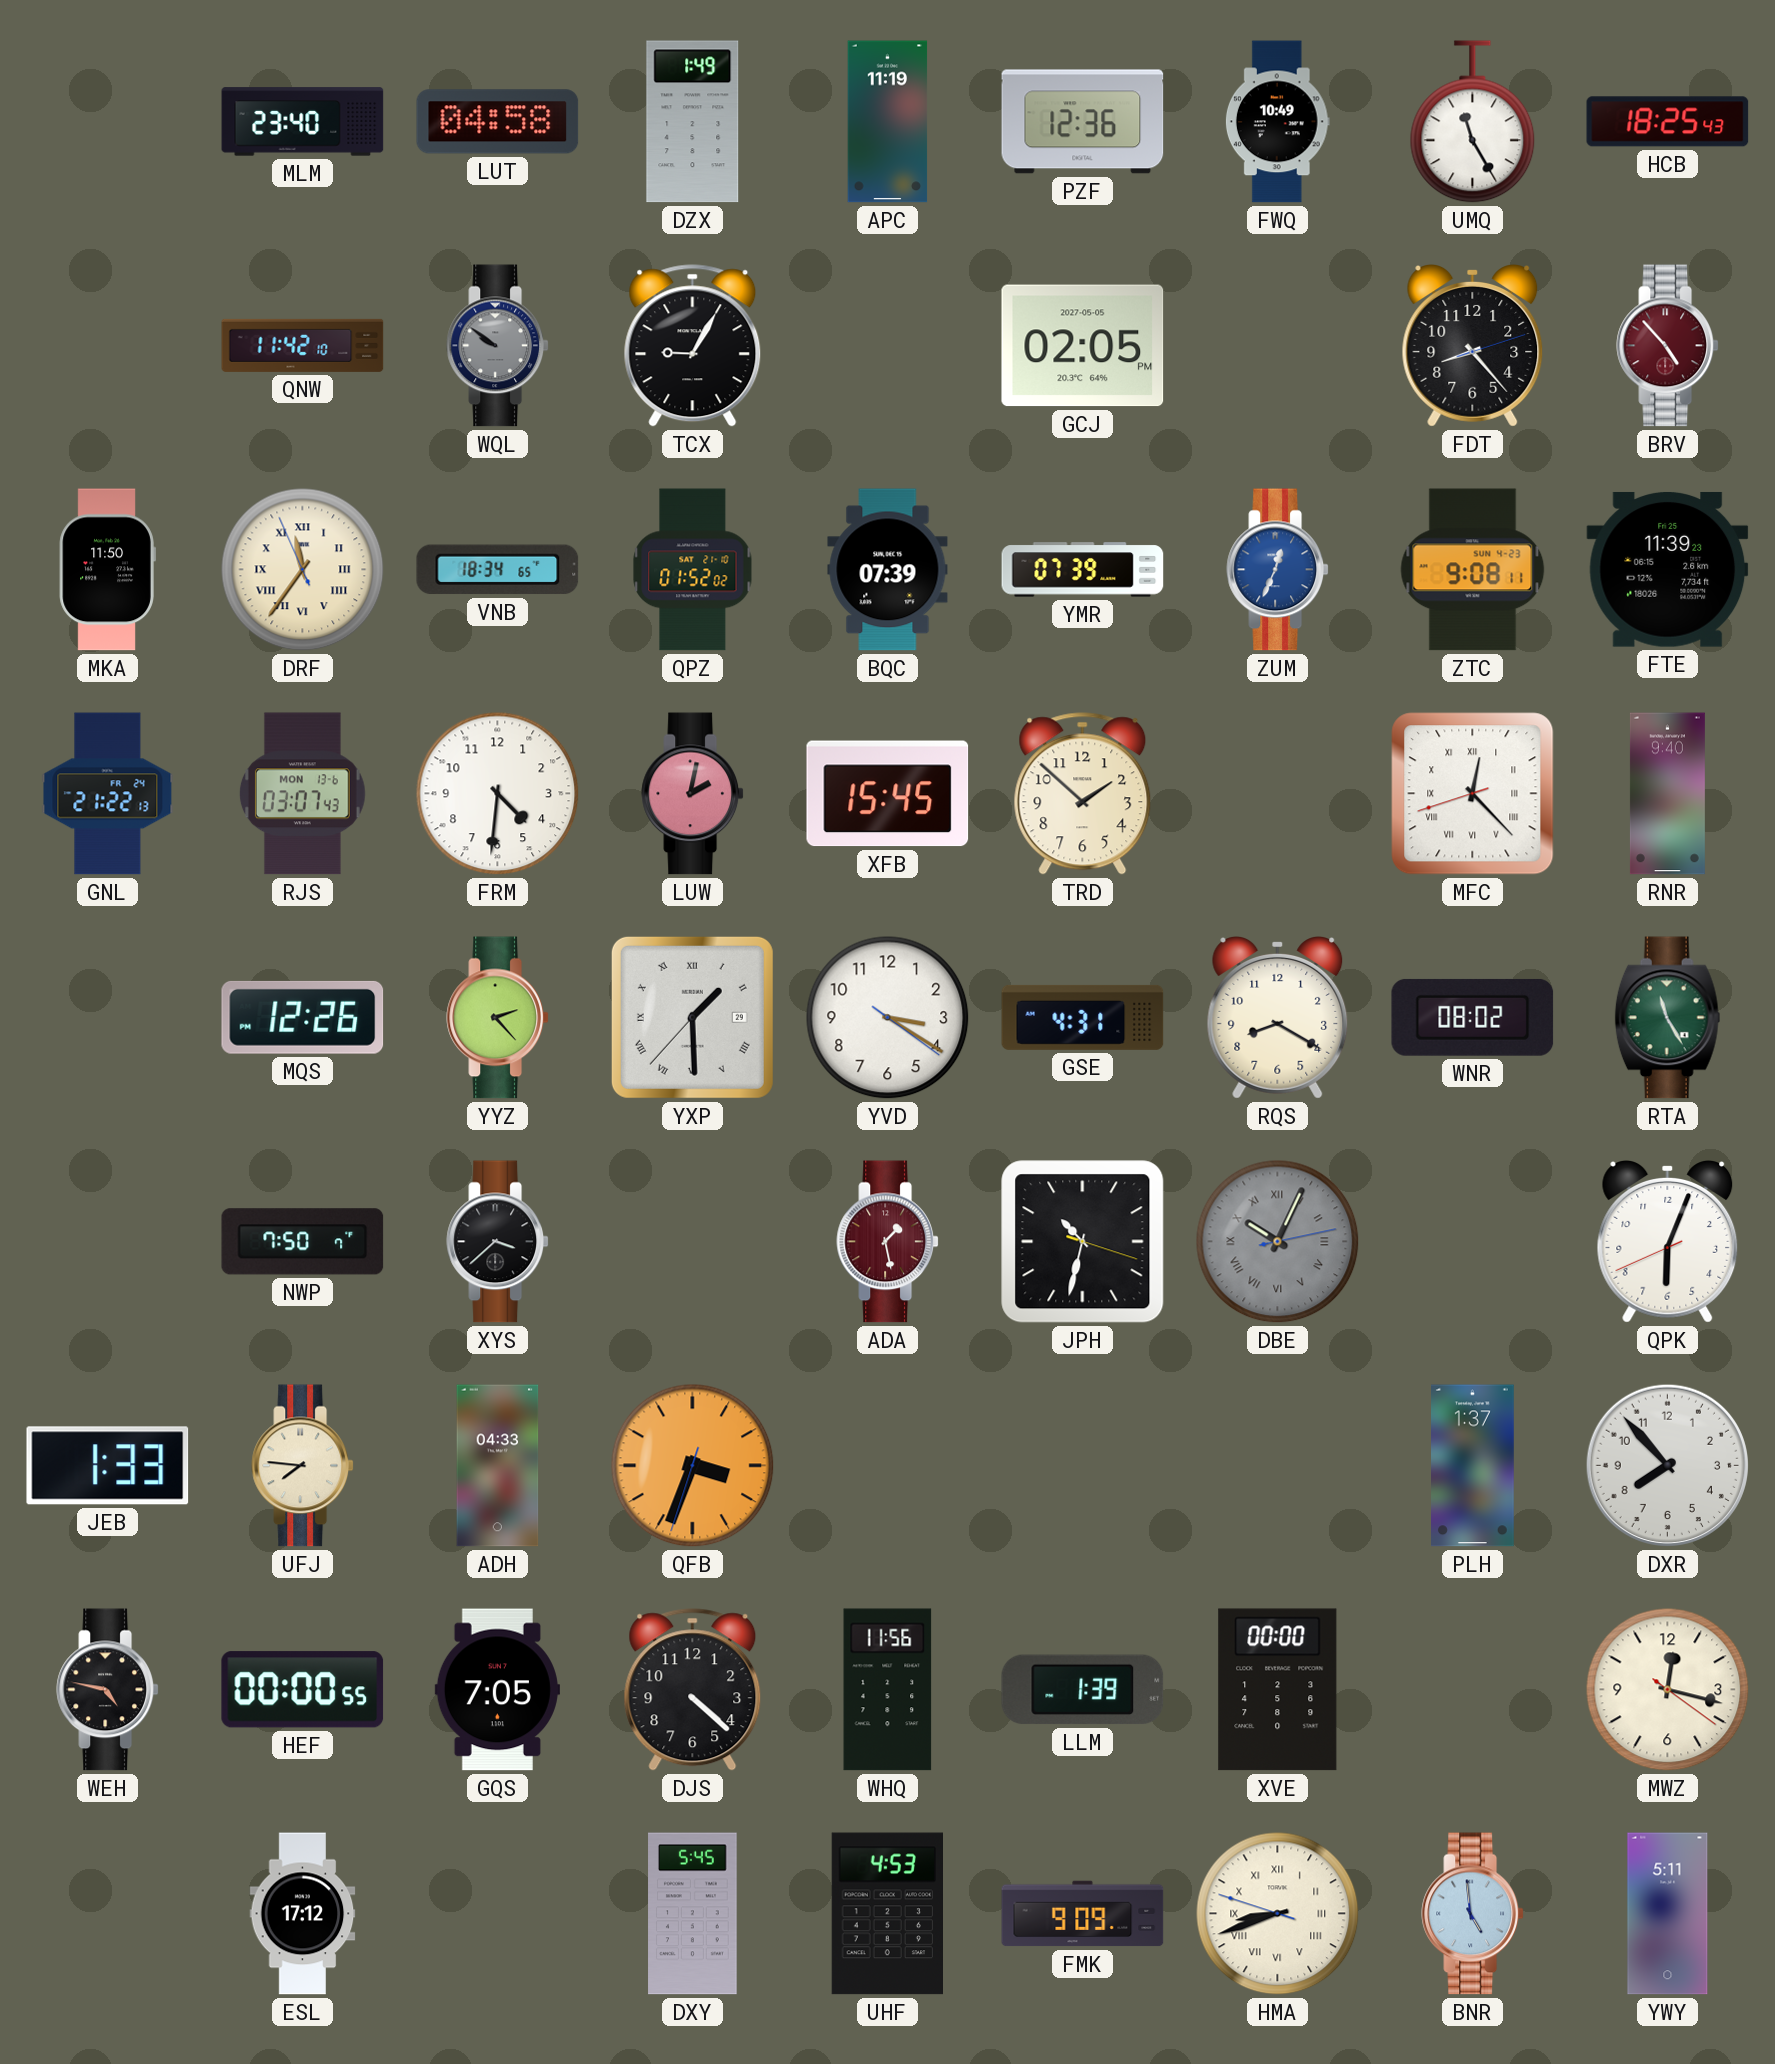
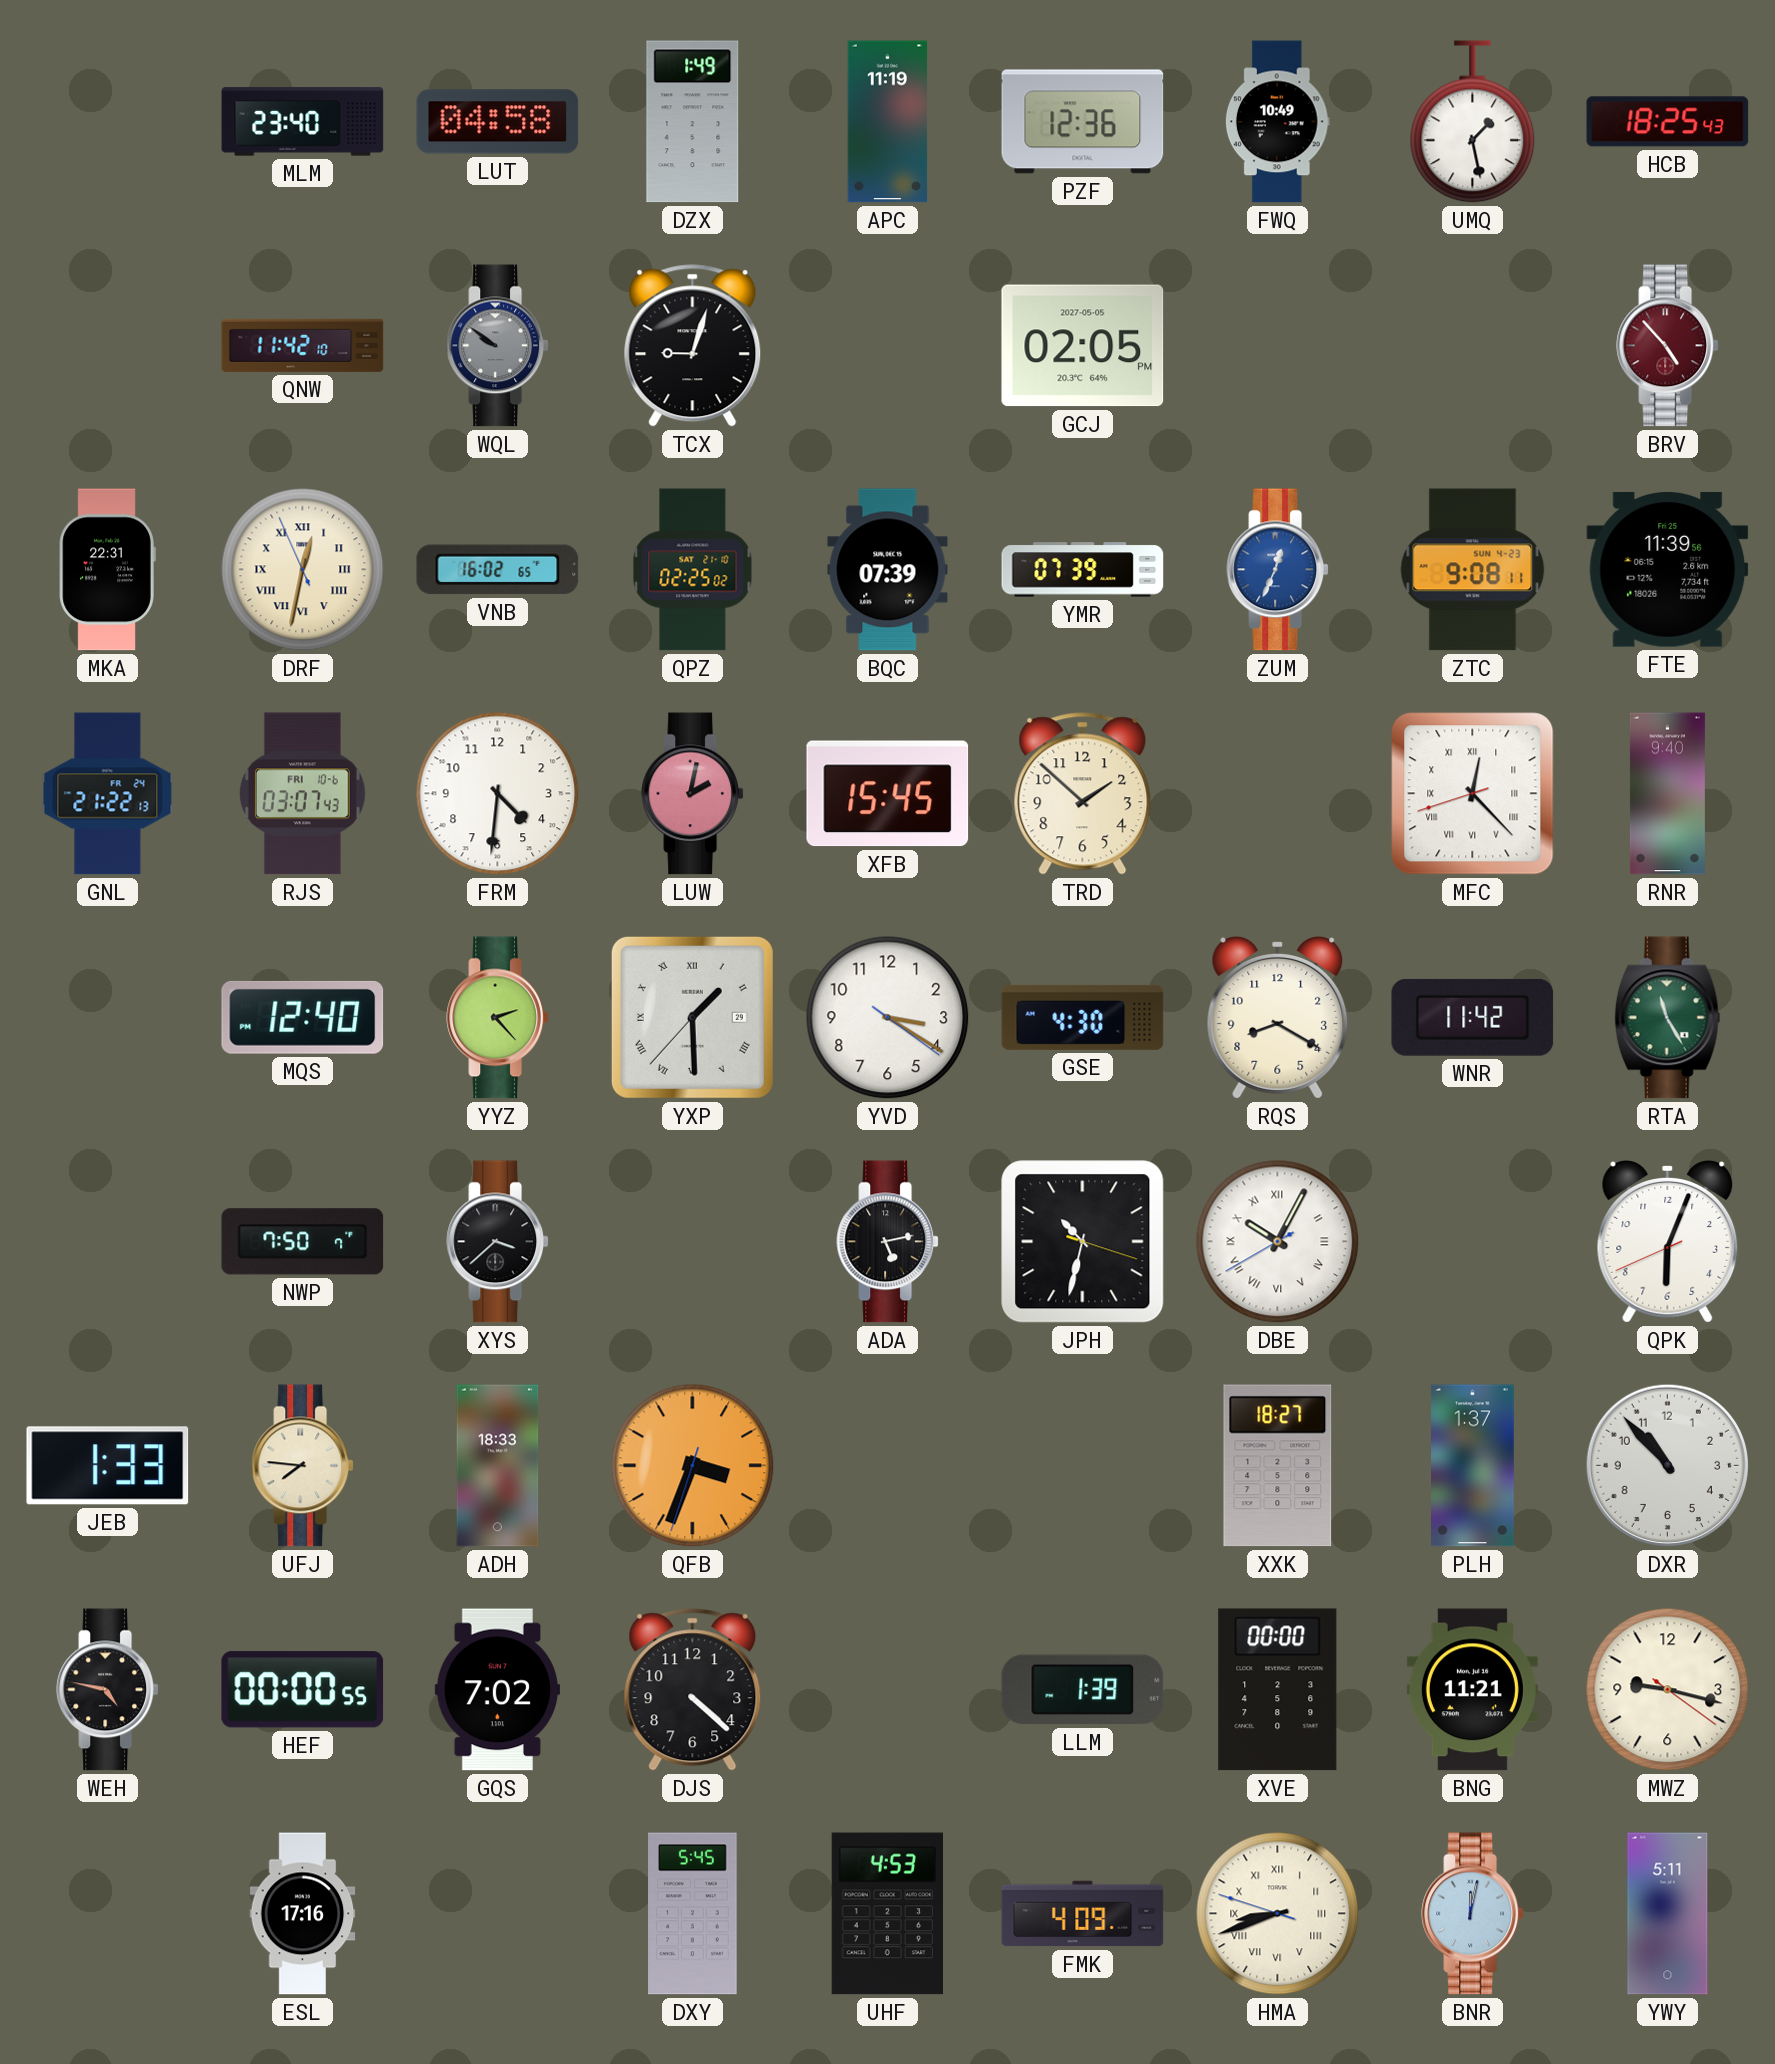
UMQ: 11:25 -> 1:28 (1473, 122)
TCX: 9:05 -> 9:03 (693, 346)
FDT: 8:23 -> none (1473, 346)
MKA: 11:50 -> 22:31 (107, 570)
DRF: 11:35 -> 12:31 (303, 570)
VNB: 18:34 -> 16:02 (498, 570)
QPZ: 01:52 -> 02:25 (693, 570)
FTE: 11:39:23 -> 11:39:56 (1668, 569)
RJS date: MON 13-6 -> FRI 10-6 (302, 794)
MQS: 12:26 -> 12:40 (303, 1017)
GSE: 4:31 -> 4:30 (1083, 1017)
WNR: 08:02 -> 11:42 (1473, 1017)
ADA: 1:28 -> 5:13 (887, 1242)
ADA dial: burgundy -> black (887, 1242)
DBE: 10:04:13 -> 10:04:40 (1278, 1242)
DBE dial: grey -> white (1278, 1242)
ADH: 04:33 -> 18:33 (498, 1466)
XXK: none -> 18:27 (1278, 1466)
DXR: 7:53 -> 10:53 (1667, 1465)
GQS: 7:05 -> 7:02 (497, 1690)
WHQ: 11:56 -> none (888, 1690)
BNG: none -> 11:21 (1472, 1690)
MWZ: 12:17 -> 9:17 (1668, 1690)
ESL: 17:12 -> 17:16 (303, 1914)
FMK: 9:09 -> 4:09 (1083, 1914)
BNR: 4:59 -> 12:02 (1472, 1914)
